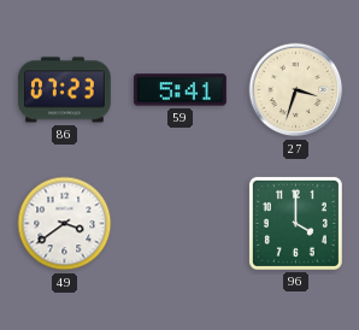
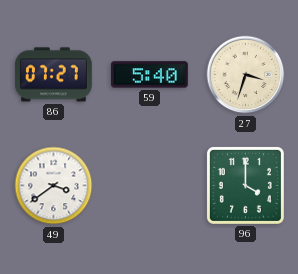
86: 07:23 -> 07:27 (53, 75)
59: 5:41 -> 5:40 (149, 75)
